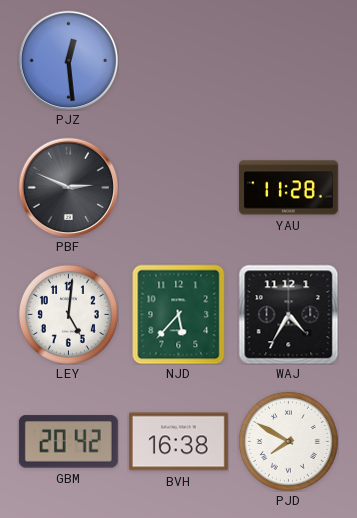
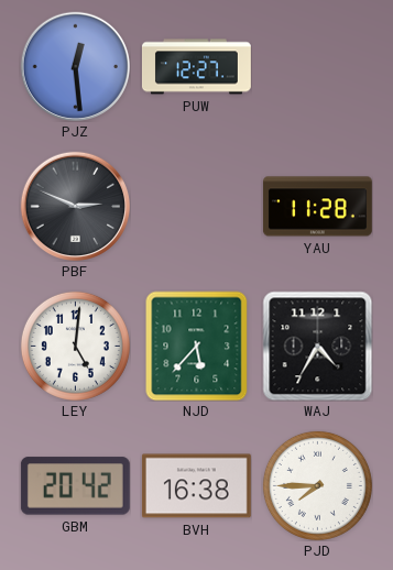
PUW: none -> 12:27 (196, 67)
PJD: 7:50 -> 7:45 (317, 485)
